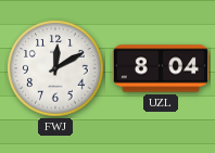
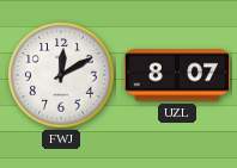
UZL: 8:04 -> 8:07 (177, 75)
